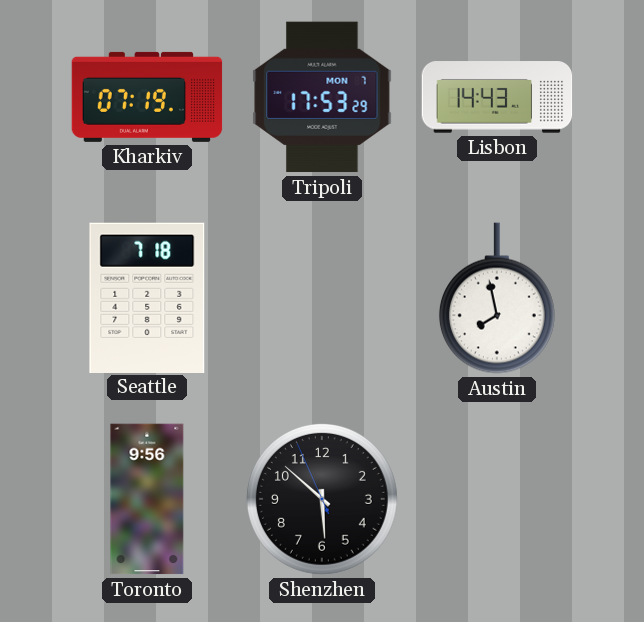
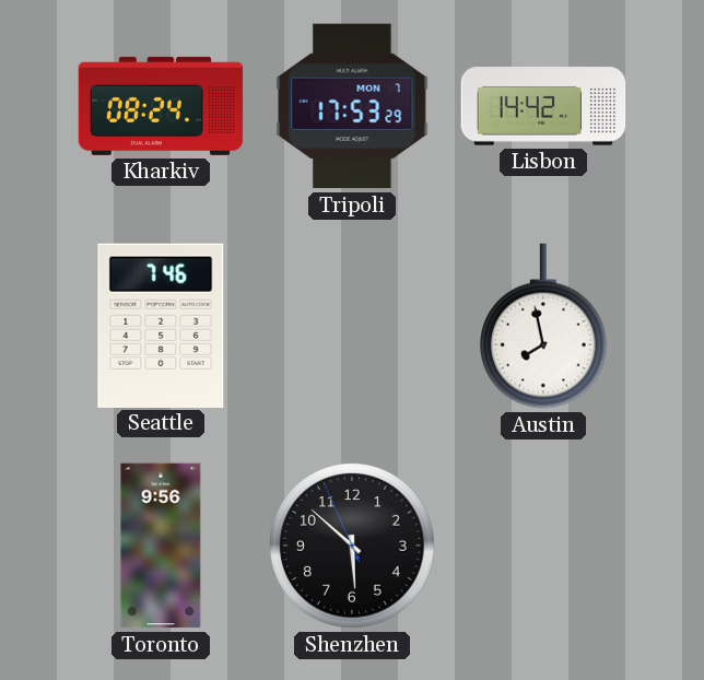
Kharkiv: 07:19 -> 08:24 (161, 106)
Lisbon: 14:43 -> 14:42 (543, 106)
Seattle: 7:18 -> 7:46 (161, 325)
